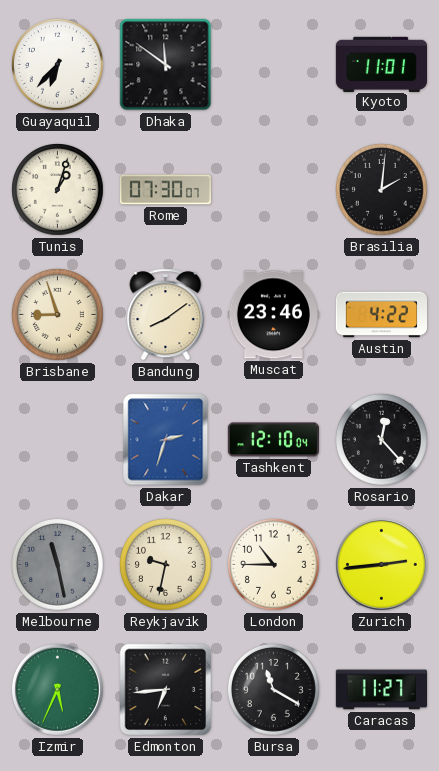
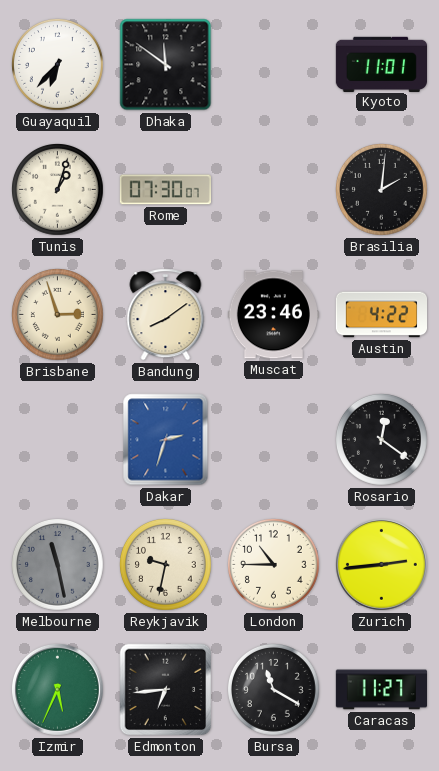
Brisbane: 8:57 -> 2:57 (58, 315)
Tashkent: 12:10 -> none (273, 440)
Rosario: 12:23 -> 12:21 (382, 440)
